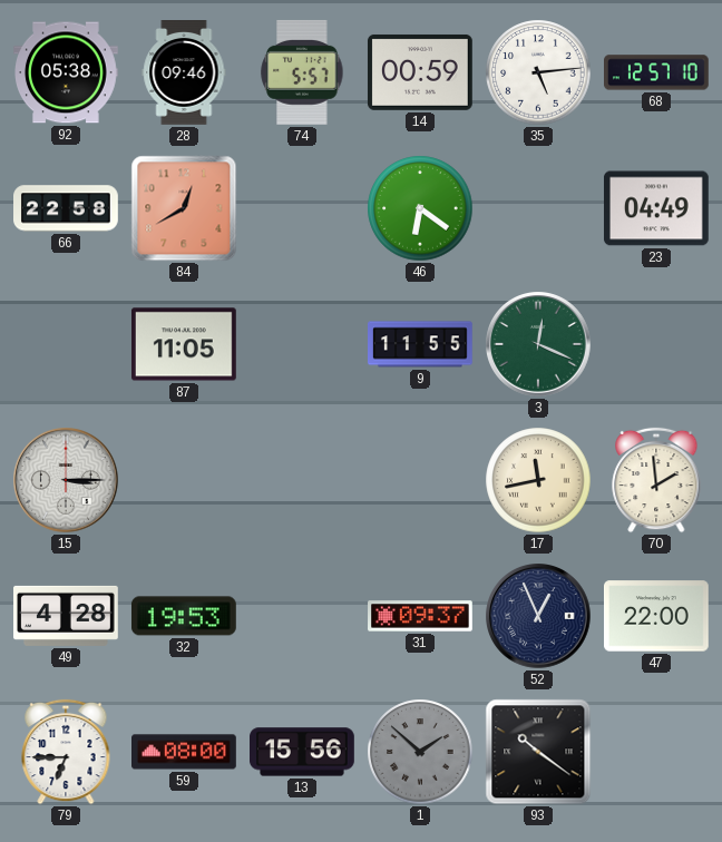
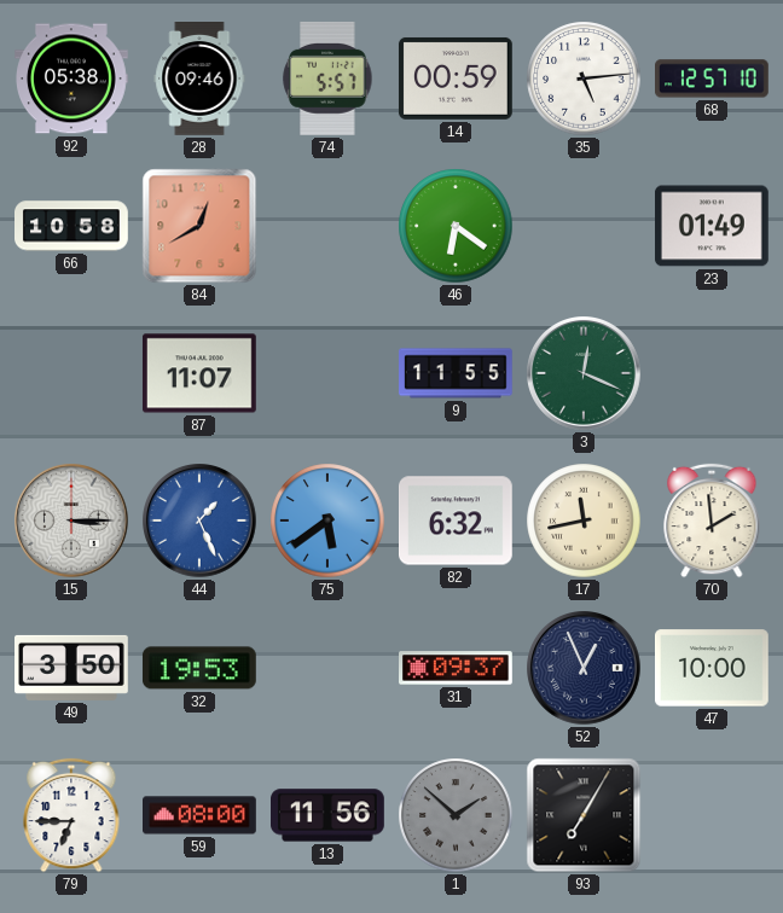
66: 22:58 -> 10:58 (72, 226)
23: 04:49 -> 01:49 (713, 226)
87: 11:05 -> 11:07 (199, 373)
44: none -> 1:26 (199, 521)
75: none -> 5:39 (327, 521)
82: none -> 6:32 (457, 521)
49: 4:28 -> 3:50 (72, 668)
47: 22:00 -> 10:00 (713, 668)
13: 15:56 -> 11:56 (329, 815)
93: 10:21 -> 7:05 (584, 815)
